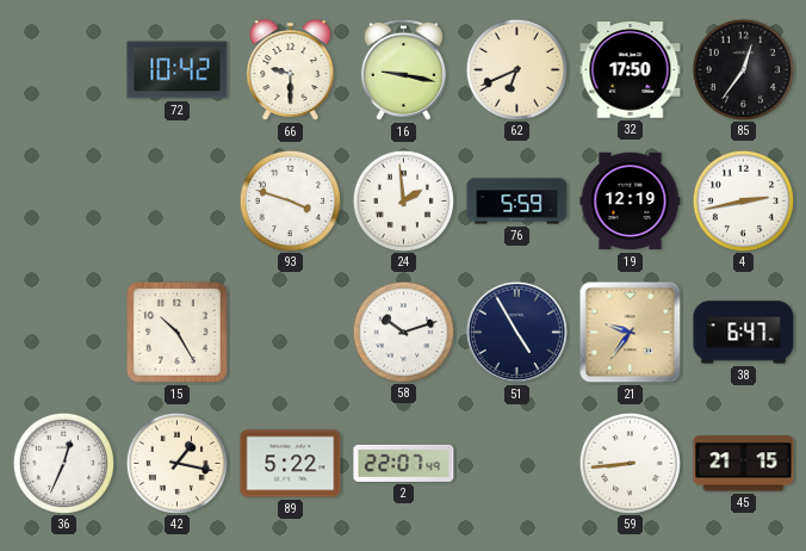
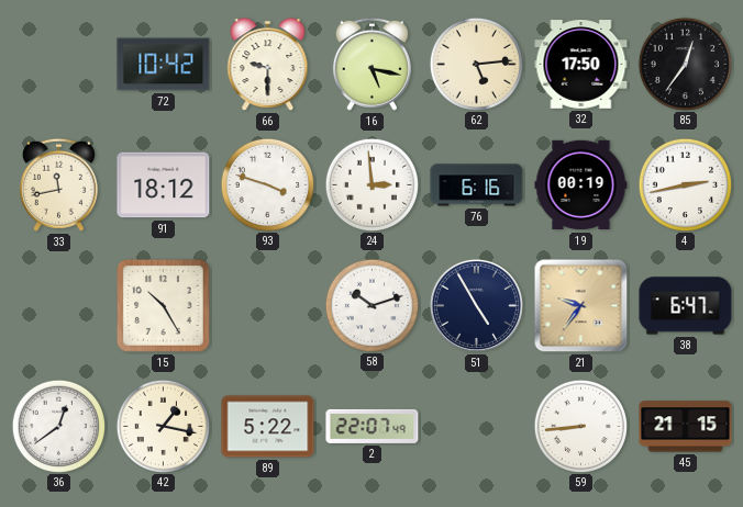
16: 9:17 -> 5:17 (371, 64)
62: 6:41 -> 5:14 (476, 64)
33: none -> 11:43 (58, 184)
91: none -> 18:12 (164, 185)
24: 1:59 -> 2:59 (371, 184)
76: 5:59 -> 6:16 (477, 185)
19: 12:19 -> 00:19 (581, 185)
36: 12:34 -> 12:39 (58, 426)
